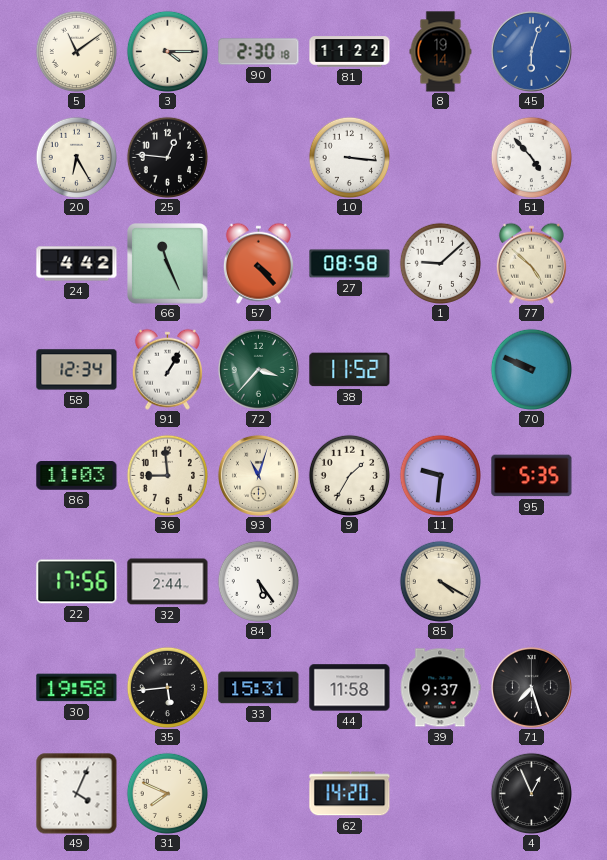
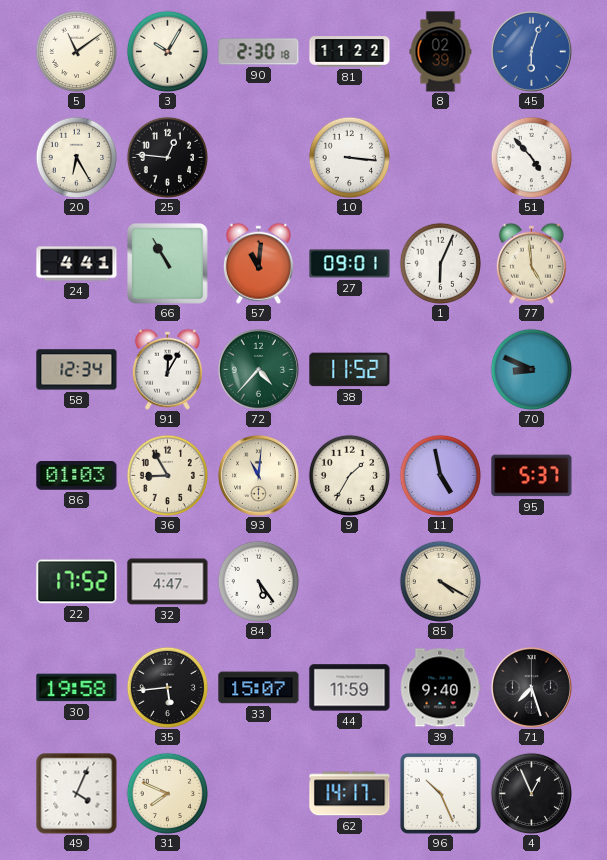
3: 4:15 -> 10:05 (167, 51)
8: 19:14 -> 02:39 (441, 52)
24: 4:42 -> 4:41 (77, 264)
66: 11:26 -> 10:55 (168, 264)
57: 4:23 -> 11:01 (258, 263)
27: 08:58 -> 09:01 (350, 264)
1: 9:08 -> 6:04 (440, 263)
77: 4:52 -> 4:59 (531, 263)
91: 1:05 -> 12:05 (167, 369)
72: 3:37 -> 4:37 (258, 369)
70: 9:49 -> 8:49 (531, 369)
86: 11:03 -> 01:03 (77, 476)
36: 8:59 -> 8:55 (167, 475)
93: 11:03 -> 11:01 (258, 475)
11: 9:31 -> 4:58 (440, 475)
95: 5:35 -> 5:37 (532, 476)
22: 17:56 -> 17:52 (77, 582)
32: 2:44 -> 4:47 (168, 582)
33: 15:31 -> 15:07 (259, 688)
44: 11:58 -> 11:59 (350, 688)
39: 9:37 -> 9:40 (440, 688)
62: 14:20 -> 14:17 (350, 794)
96: none -> 10:26 (440, 793)
